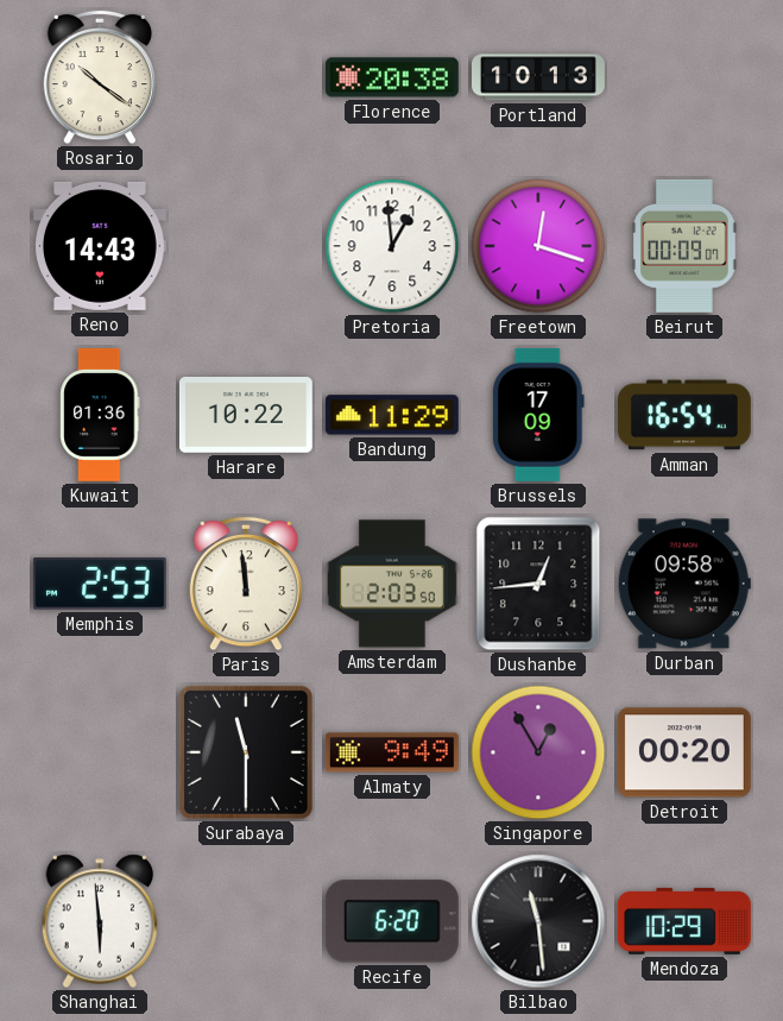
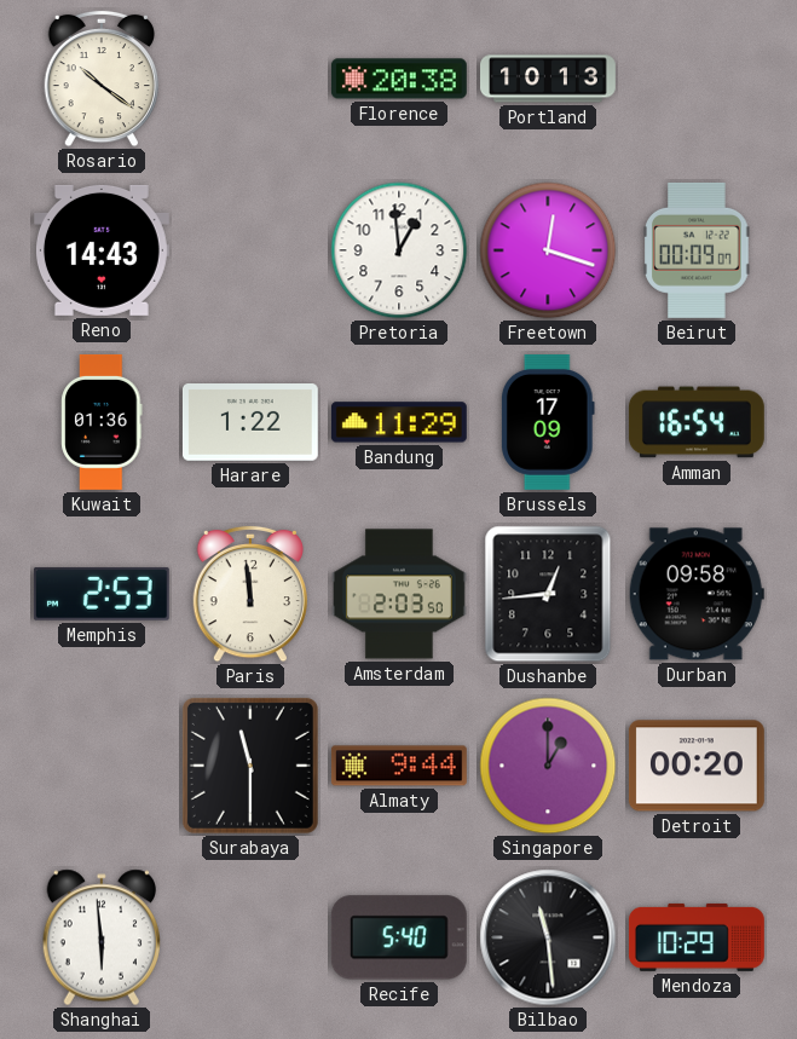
Harare: 10:22 -> 1:22 (250, 423)
Almaty: 9:49 -> 9:44 (399, 766)
Singapore: 12:55 -> 1:00 (548, 766)
Recife: 6:20 -> 5:40 (399, 937)
